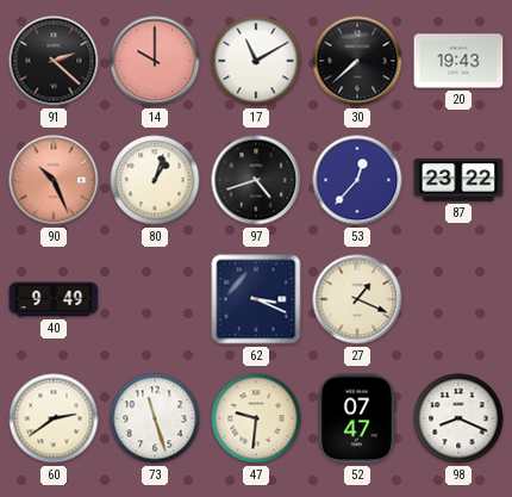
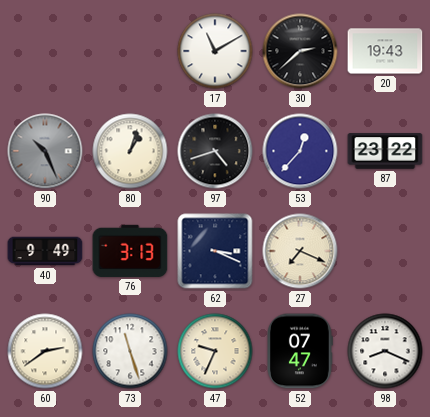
91: 2:22 -> none (54, 61)
14: 10:00 -> none (155, 61)
30: 7:38 -> 2:38 (300, 51)
90 dial: salmon -> grey (45, 151)
76: none -> 3:13 (130, 251)
27: 1:19 -> 7:19 (300, 251)
47: 9:31 -> 9:34 (215, 351)
